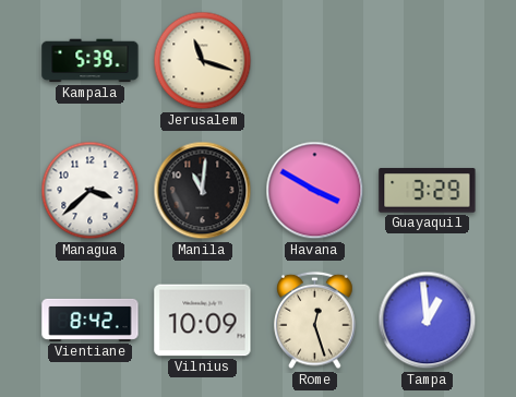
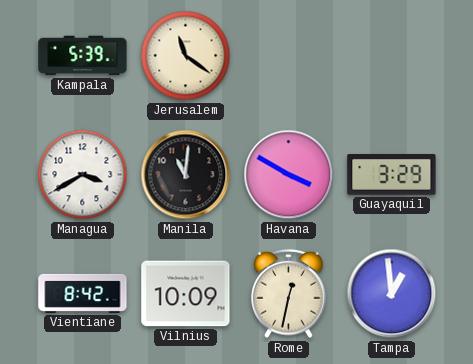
Jerusalem: 11:18 -> 11:21 (186, 56)
Managua: 3:38 -> 3:40 (83, 175)
Rome: 12:27 -> 12:32 (289, 294)
